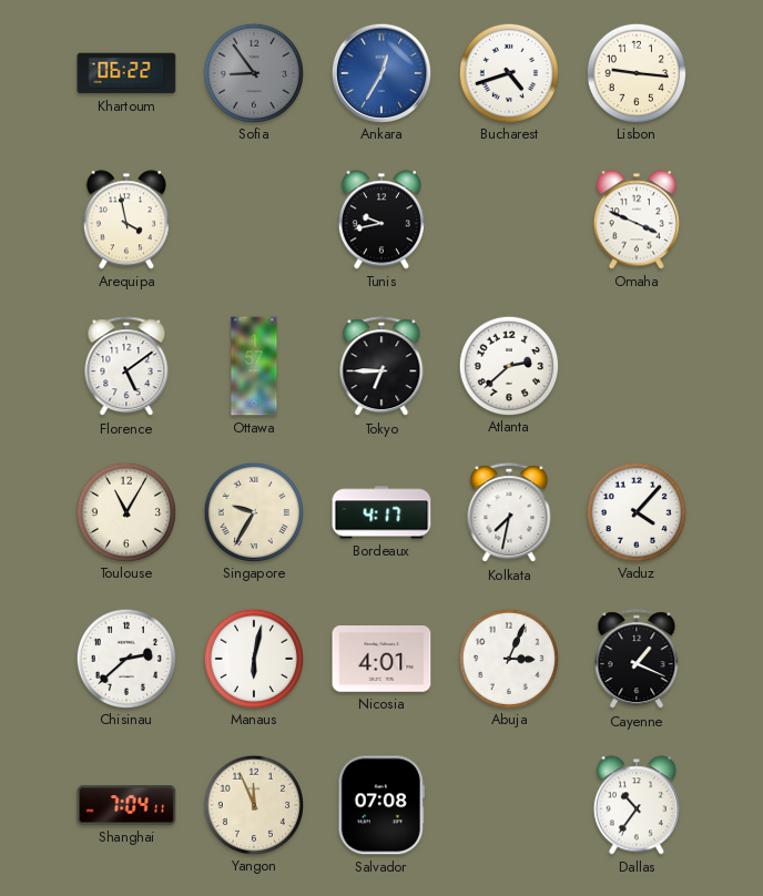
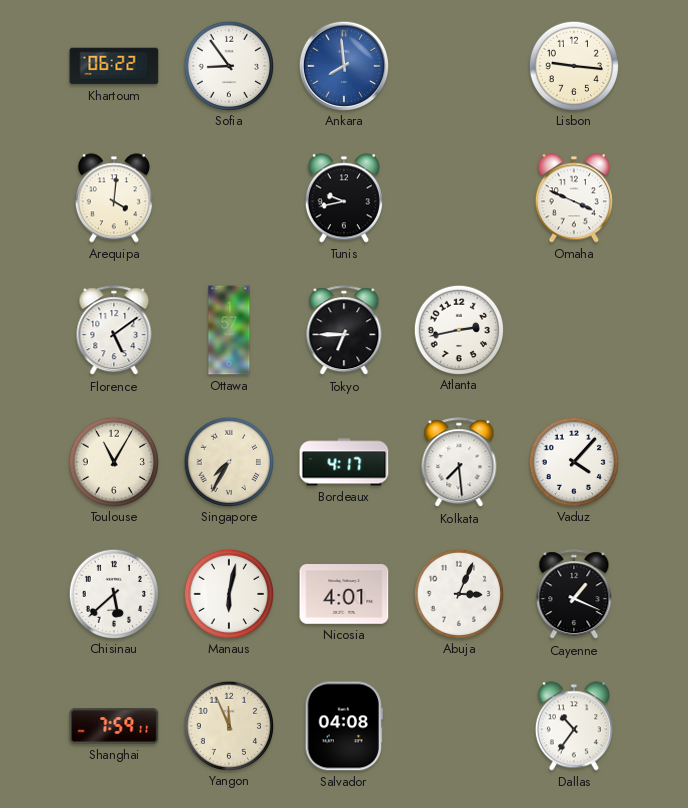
Sofia dial: grey -> white (228, 65)
Ankara: 12:35 -> 7:59 (343, 65)
Bucharest: 4:42 -> none (508, 72)
Arequipa: 3:58 -> 4:01 (114, 198)
Atlanta: 2:38 -> 2:43 (458, 329)
Singapore: 9:35 -> 7:35 (228, 461)
Kolkata: 7:32 -> 7:29 (459, 463)
Chisinau: 2:38 -> 5:38 (113, 593)
Shanghai: 7:04 -> 7:59 (114, 726)
Salvador: 07:08 -> 04:08 (344, 726)
